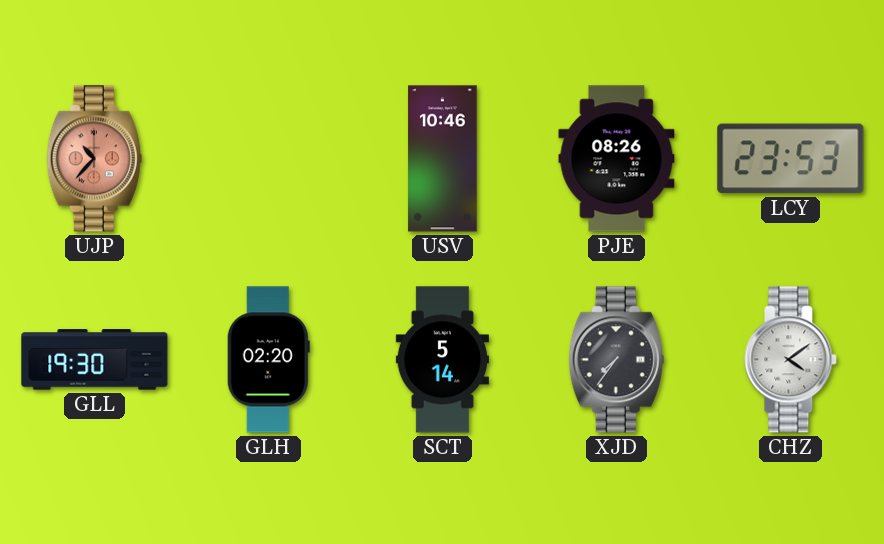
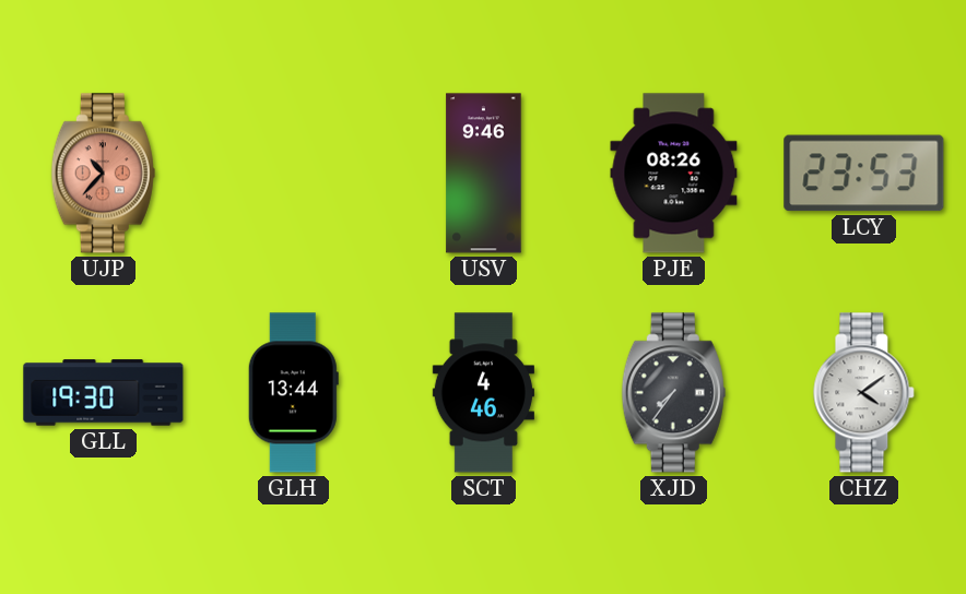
USV: 10:46 -> 9:46 (484, 174)
GLH: 02:20 -> 13:44 (293, 393)
SCT: 5:14 -> 4:46 (483, 393)
